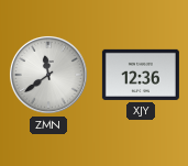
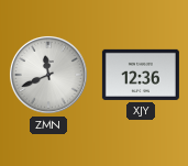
ZMN: 11:39 -> 11:41 (48, 75)
